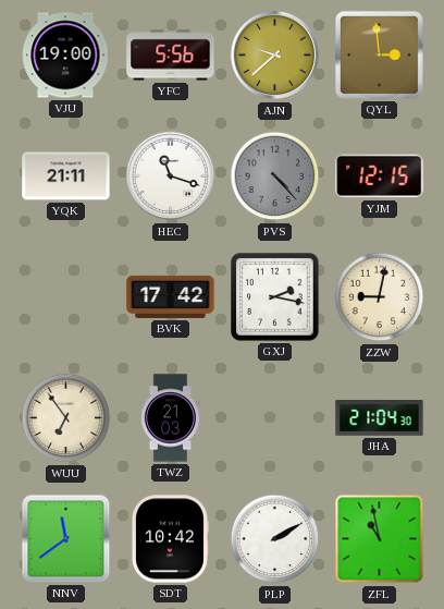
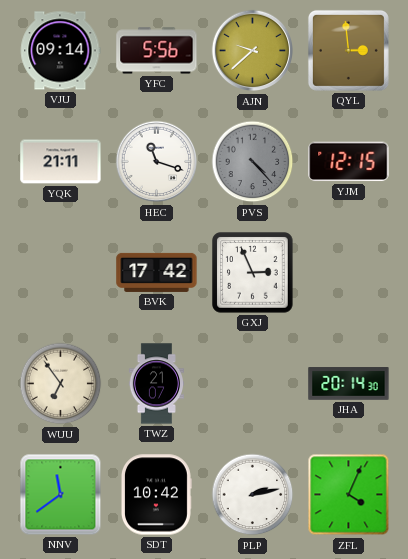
VJU: 19:00 -> 09:14 (60, 51)
GXJ: 2:17 -> 2:56 (253, 273)
ZZW: 9:02 -> none (380, 297)
TWZ: 21:03 -> 21:07 (156, 384)
JHA: 21:04 -> 20:14 (349, 384)
PLP: 2:10 -> 2:13 (253, 495)
ZFL: 10:58 -> 4:04 (349, 495)
